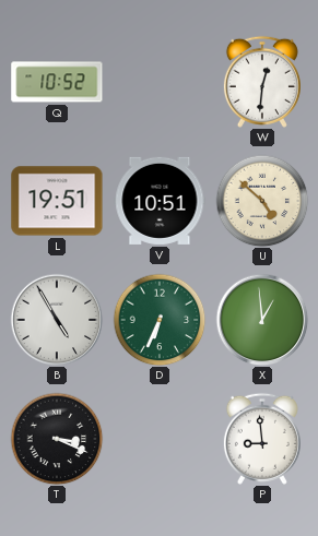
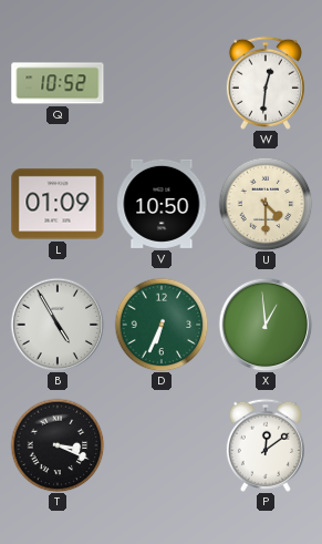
L: 19:51 -> 01:09 (58, 204)
V: 10:51 -> 10:50 (162, 204)
U: 4:52 -> 4:30 (266, 204)
P: 8:59 -> 12:09 (266, 445)
